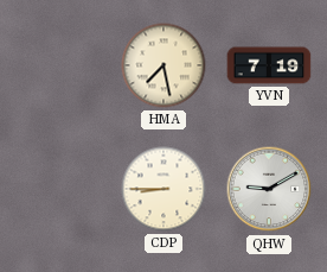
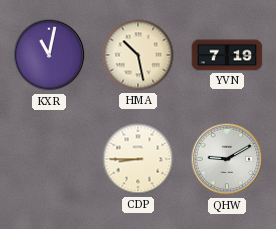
KXR: none -> 11:02 (49, 55)
HMA: 7:28 -> 10:28 (138, 55)
